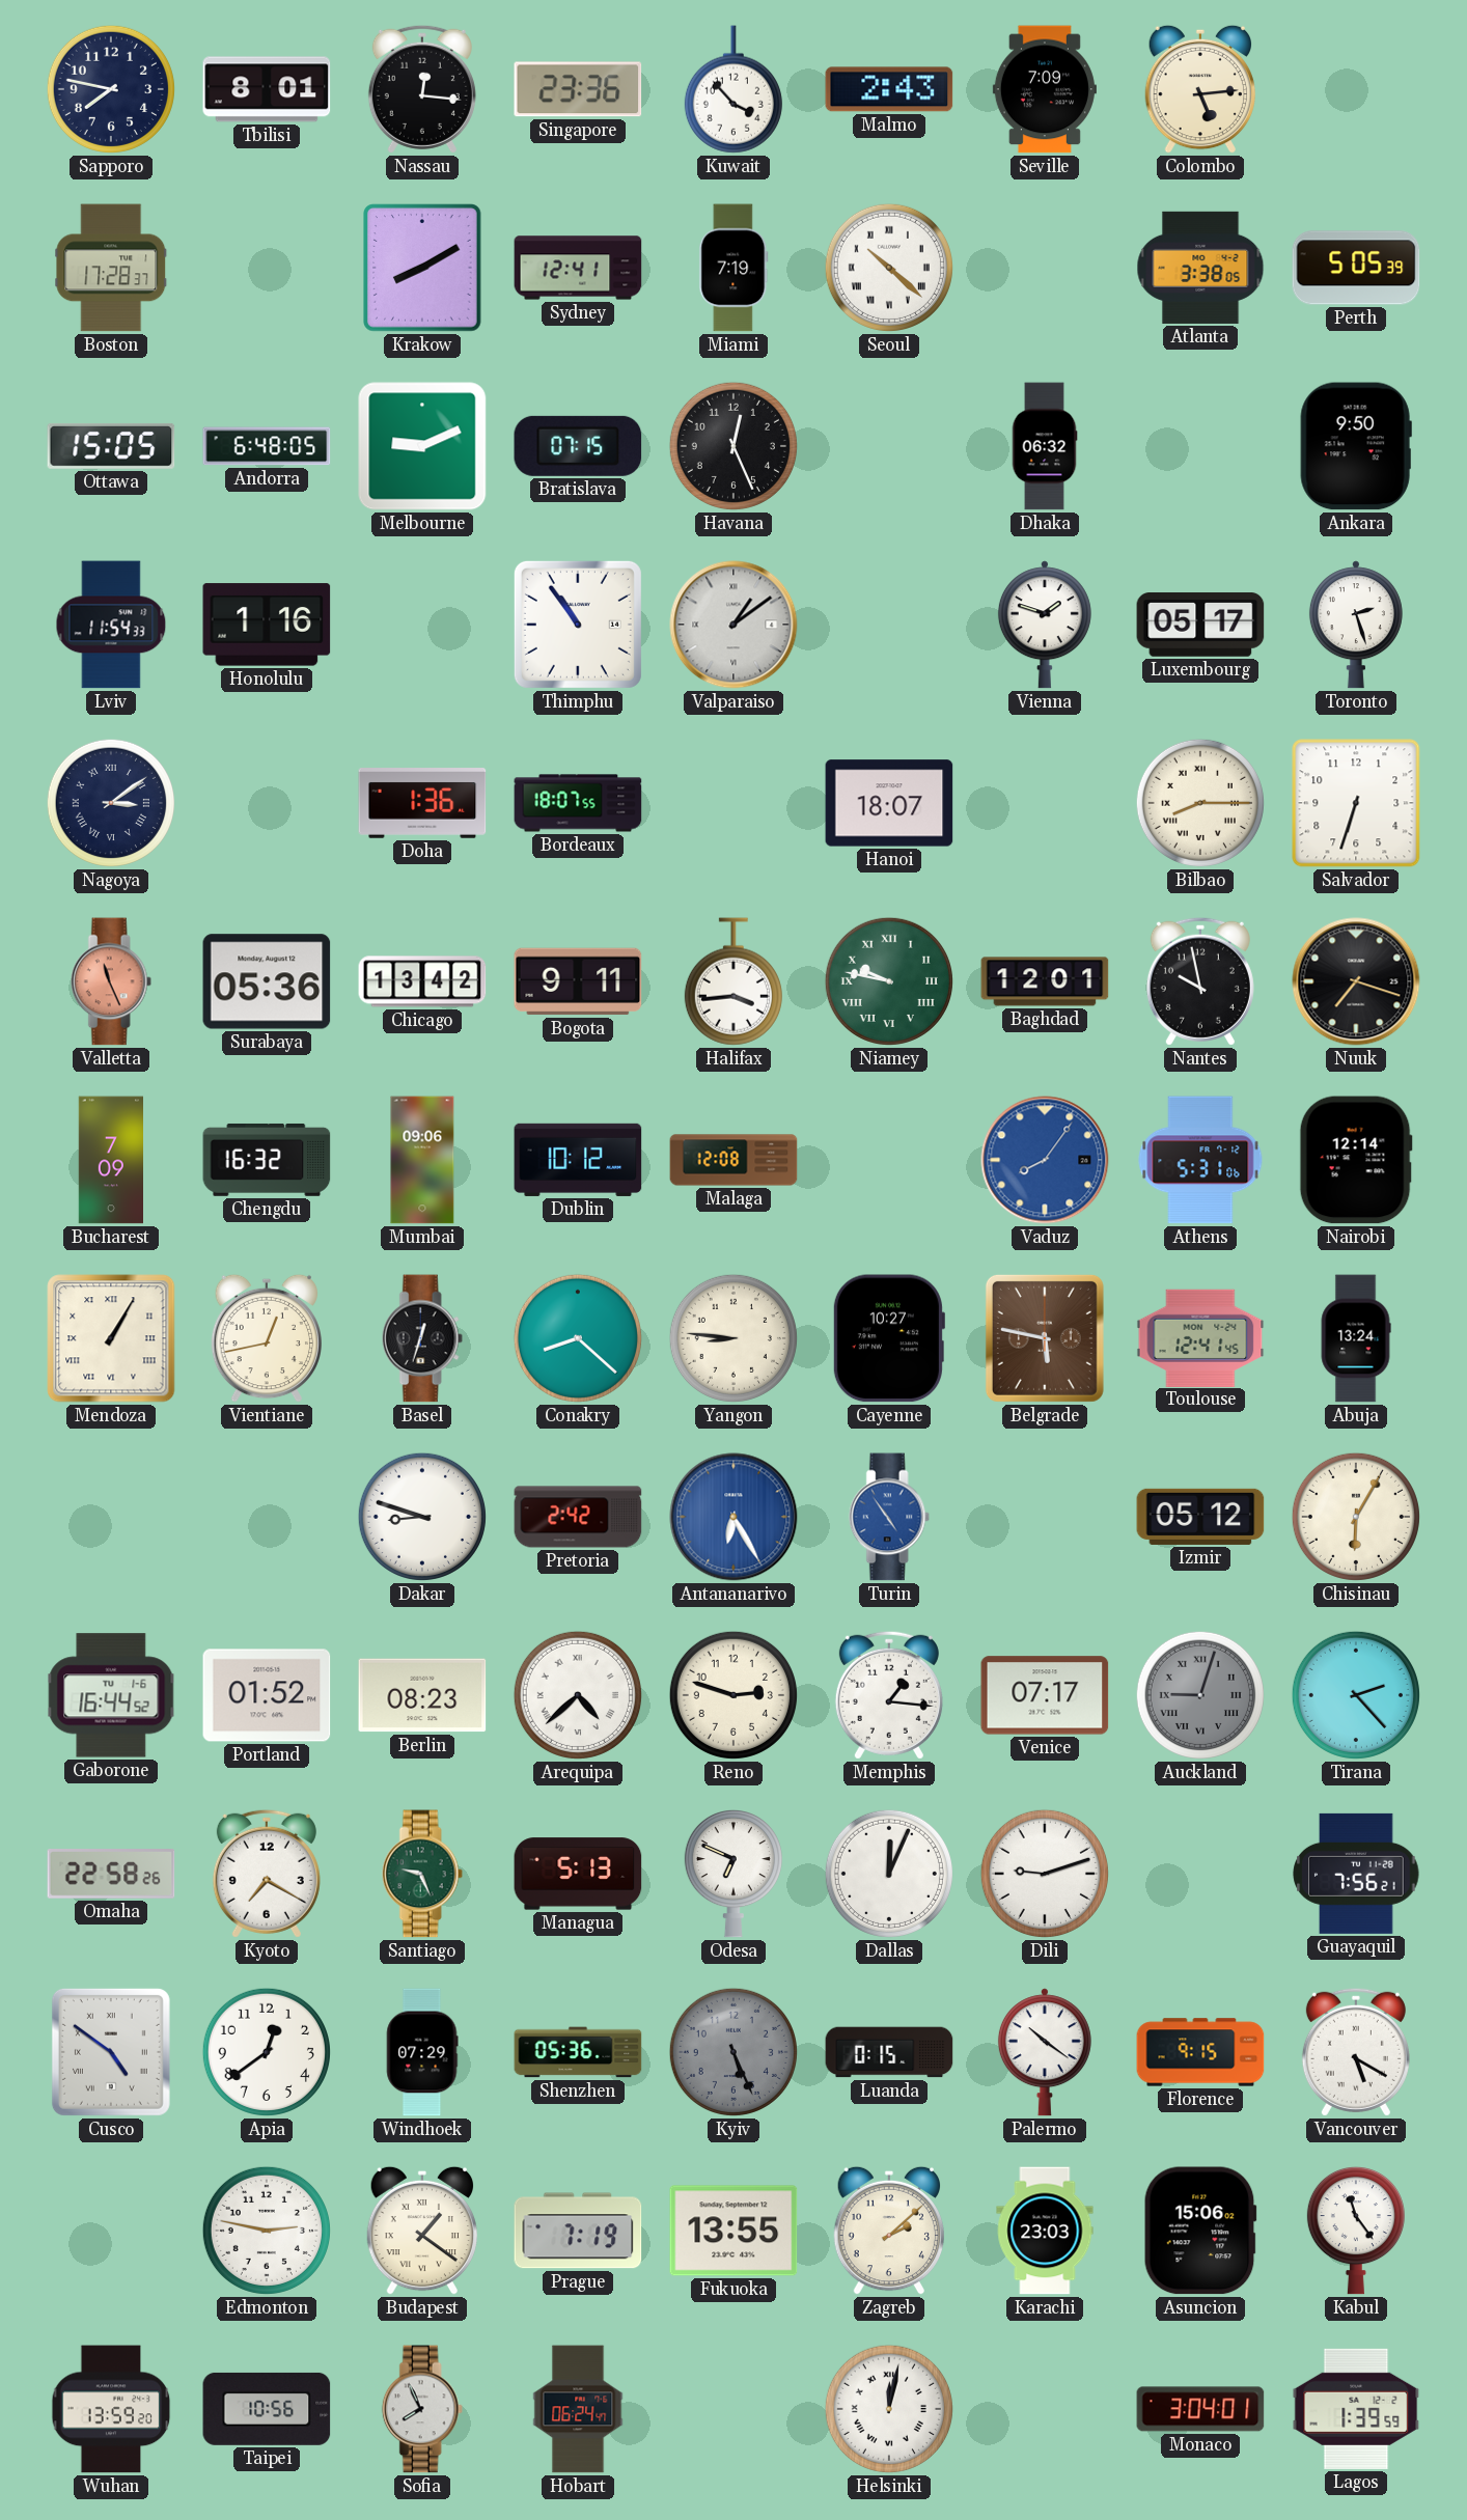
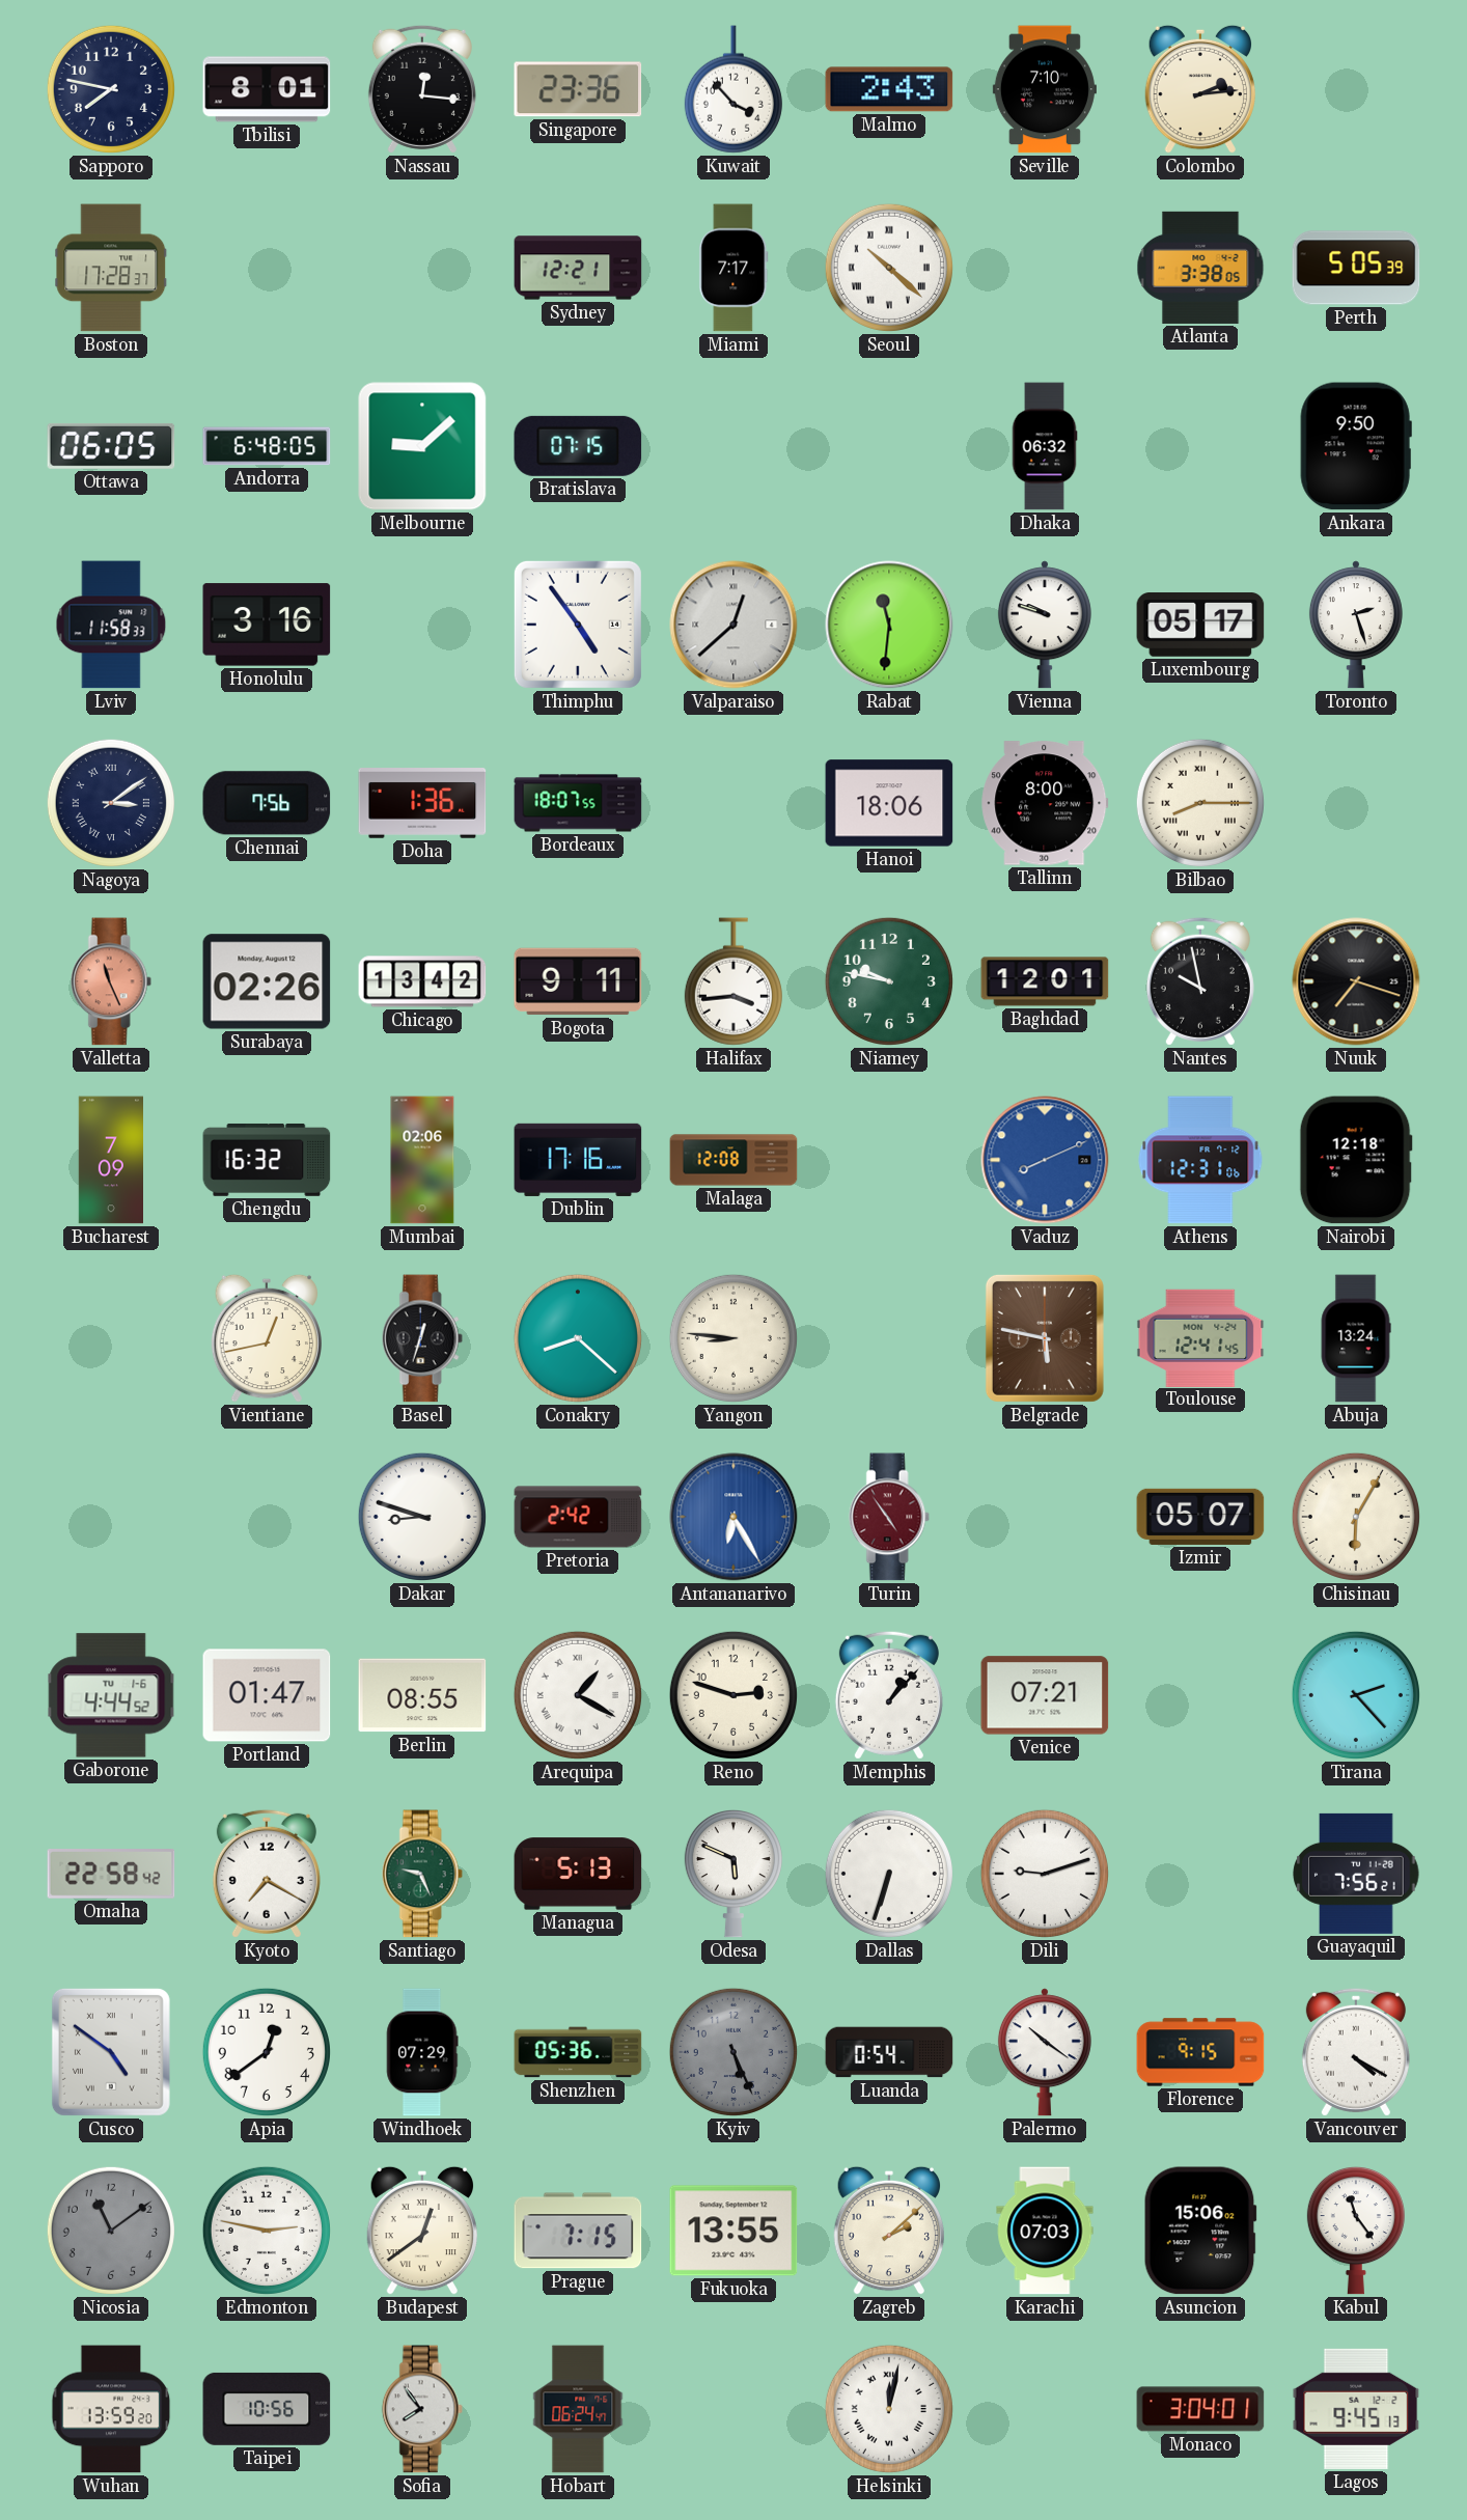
Seville: 7:09 -> 7:10 (1045, 89)
Colombo: 5:14 -> 2:14 (1199, 89)
Krakow: 8:10 -> none (423, 268)
Sydney: 12:41 -> 12:21 (578, 268)
Miami: 7:19 -> 7:17 (733, 268)
Ottawa: 15:05 -> 06:05 (111, 446)
Melbourne: 9:11 -> 9:08 (422, 446)
Havana: 12:26 -> none (733, 446)
Lviv: 11:54 -> 11:58 (111, 625)
Honolulu: 1:16 -> 3:16 (267, 625)
Thimphu: 10:54 -> 4:54 (578, 625)
Valparaiso: 1:09 -> 12:38 (733, 625)
Rabat: none -> 11:31 (889, 625)
Vienna: 1:48 -> 9:48 (1045, 625)
Chennai: none -> 7:56 (267, 803)
Hanoi: 18:07 -> 18:06 (889, 803)
Tallinn: none -> 8:00 (1045, 803)
Salvador: 6:33 -> none (1356, 803)
Surabaya: 05:36 -> 02:26 (267, 981)
Niamey numerals: Roman -> Arabic (889, 981)
Mumbai: 09:06 -> 02:06 (422, 1160)
Dublin: 10:12 -> 17:16 (578, 1160)
Vaduz: 8:06 -> 8:11 (1045, 1160)
Athens: 5:31 -> 12:31 (1200, 1160)
Nairobi: 12:14 -> 12:18 (1356, 1160)
Mendoza: 1:05 -> none (111, 1338)
Cayenne: 10:27 -> none (888, 1338)
Turin dial: blue -> burgundy (889, 1517)
Izmir: 05:12 -> 05:07 (1200, 1517)
Gaborone: 16:44 -> 4:44 (111, 1695)
Portland: 01:52 -> 01:47 (267, 1695)
Berlin: 08:23 -> 08:55 (422, 1695)
Arequipa: 4:38 -> 1:20 (578, 1695)
Memphis: 1:16 -> 1:07 (889, 1695)
Venice: 07:17 -> 07:21 (1045, 1695)
Auckland: 9:03 -> none (1200, 1695)
Omaha: 22:58:26 -> 22:58:42 (111, 1875)
Odesa: 6:49 -> 5:49 (733, 1874)
Dallas: 12:04 -> 6:33 (889, 1874)
Luanda: 0:15 -> 0:54 (889, 2052)
Vancouver: 5:20 -> 4:20 (1356, 2052)
Nicosia: none -> 11:09 (111, 2231)
Budapest: 1:21 -> 12:39 (421, 2231)
Prague: 7:19 -> 7:15 (578, 2231)
Karachi: 23:03 -> 07:03 (1045, 2231)
Sofia: 7:56 -> 7:54 (422, 2409)
Lagos: 1:39 -> 9:45 (1356, 2409)
